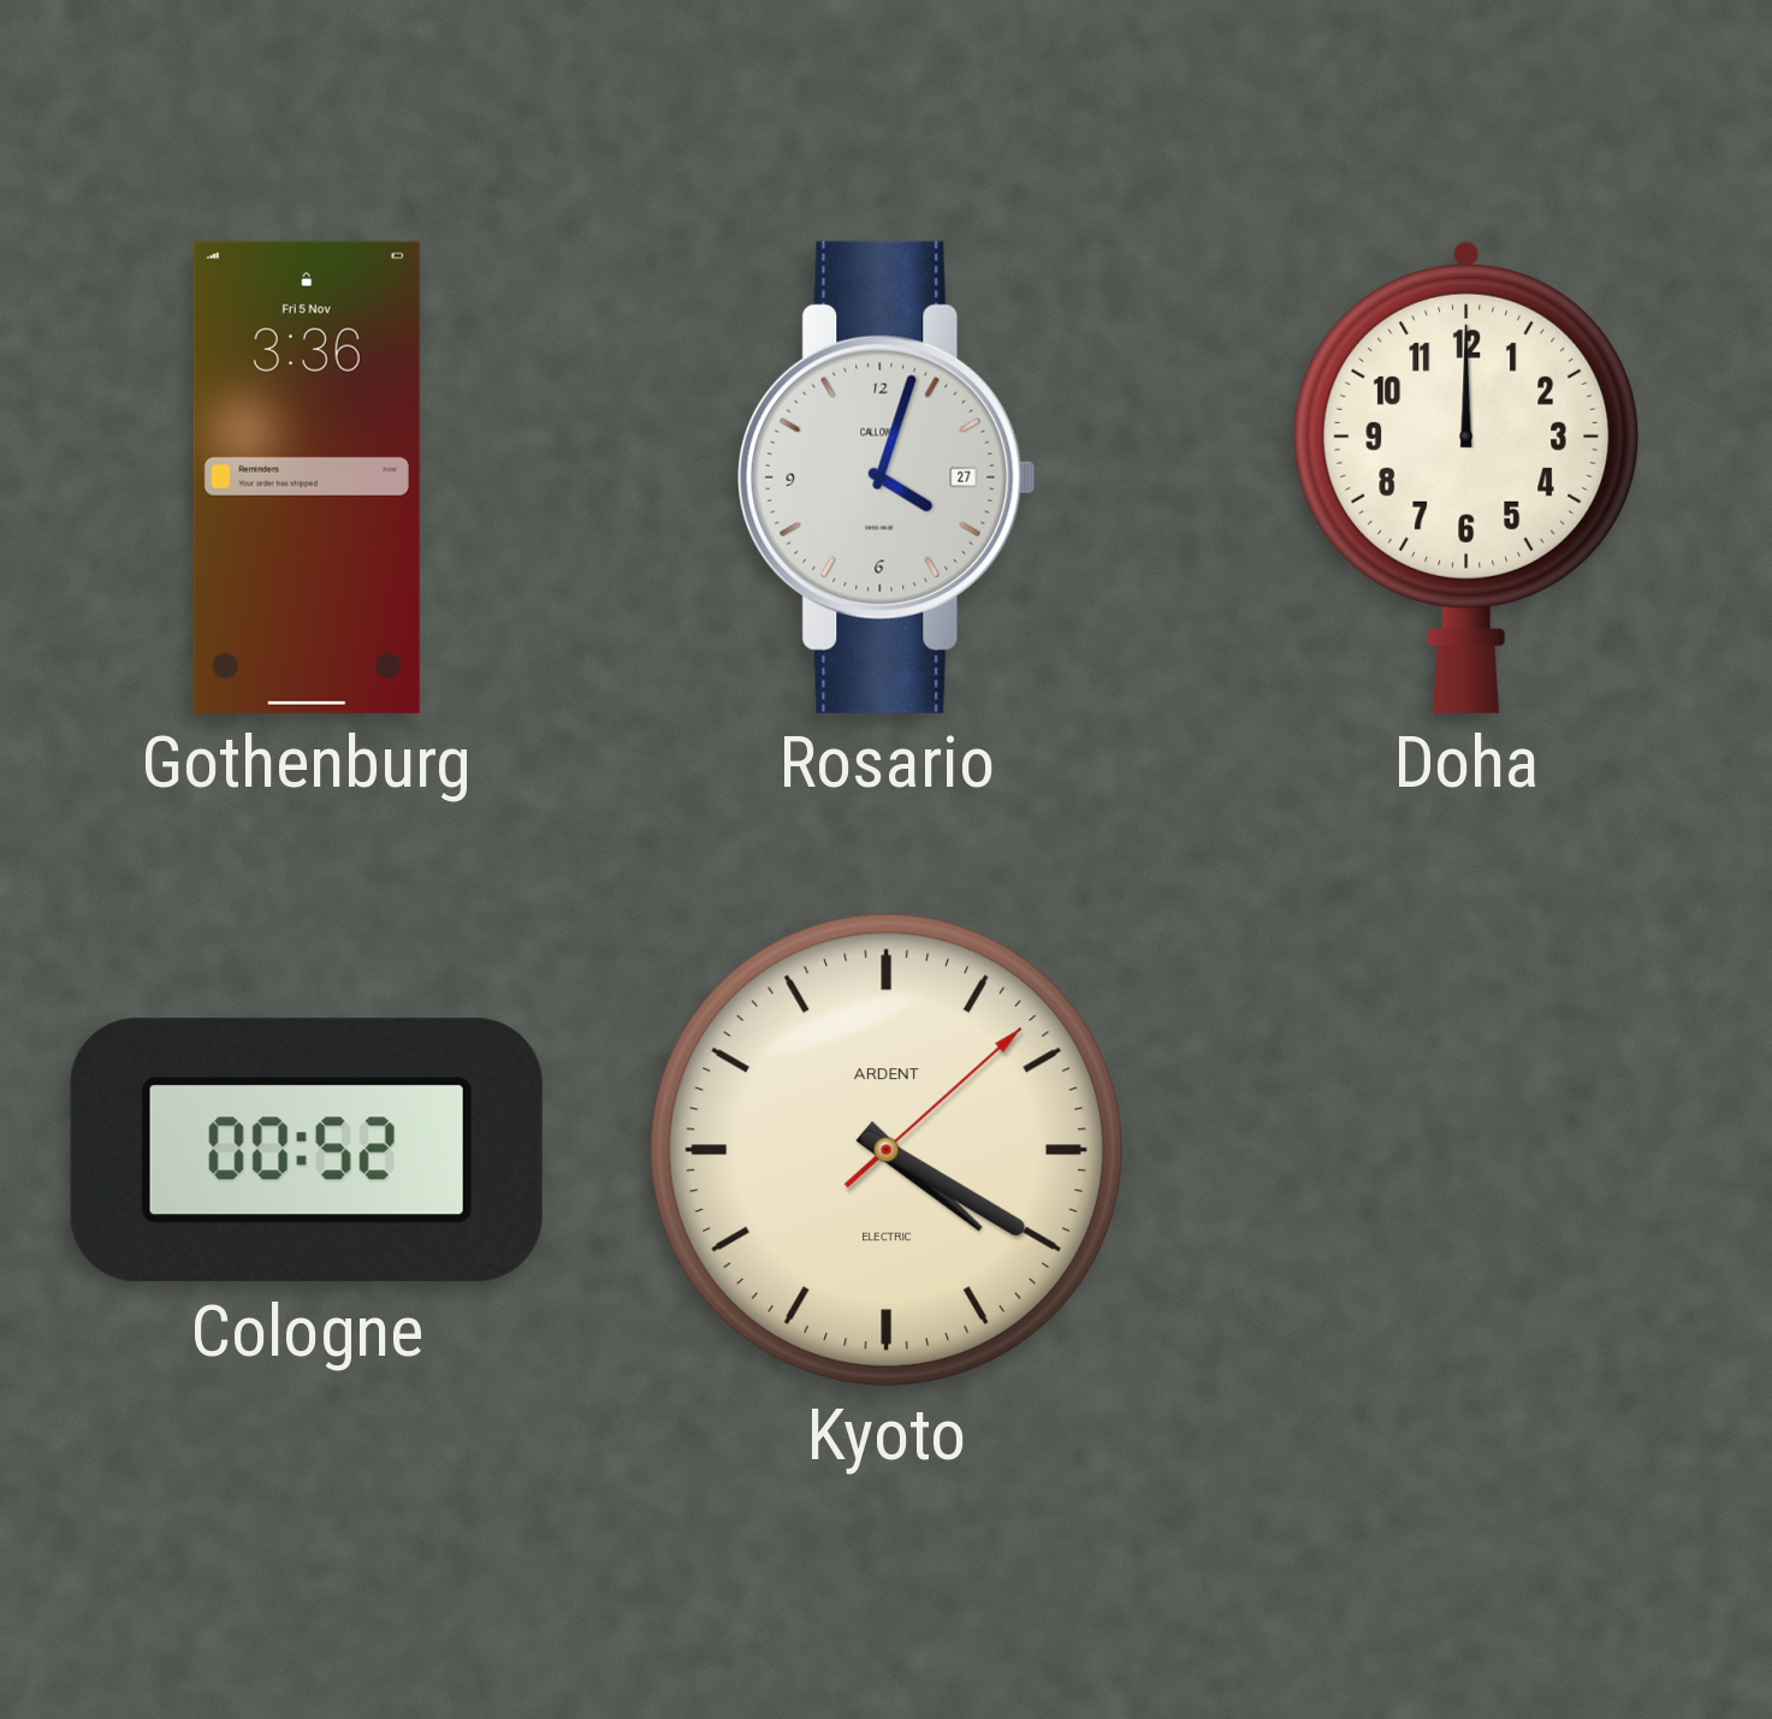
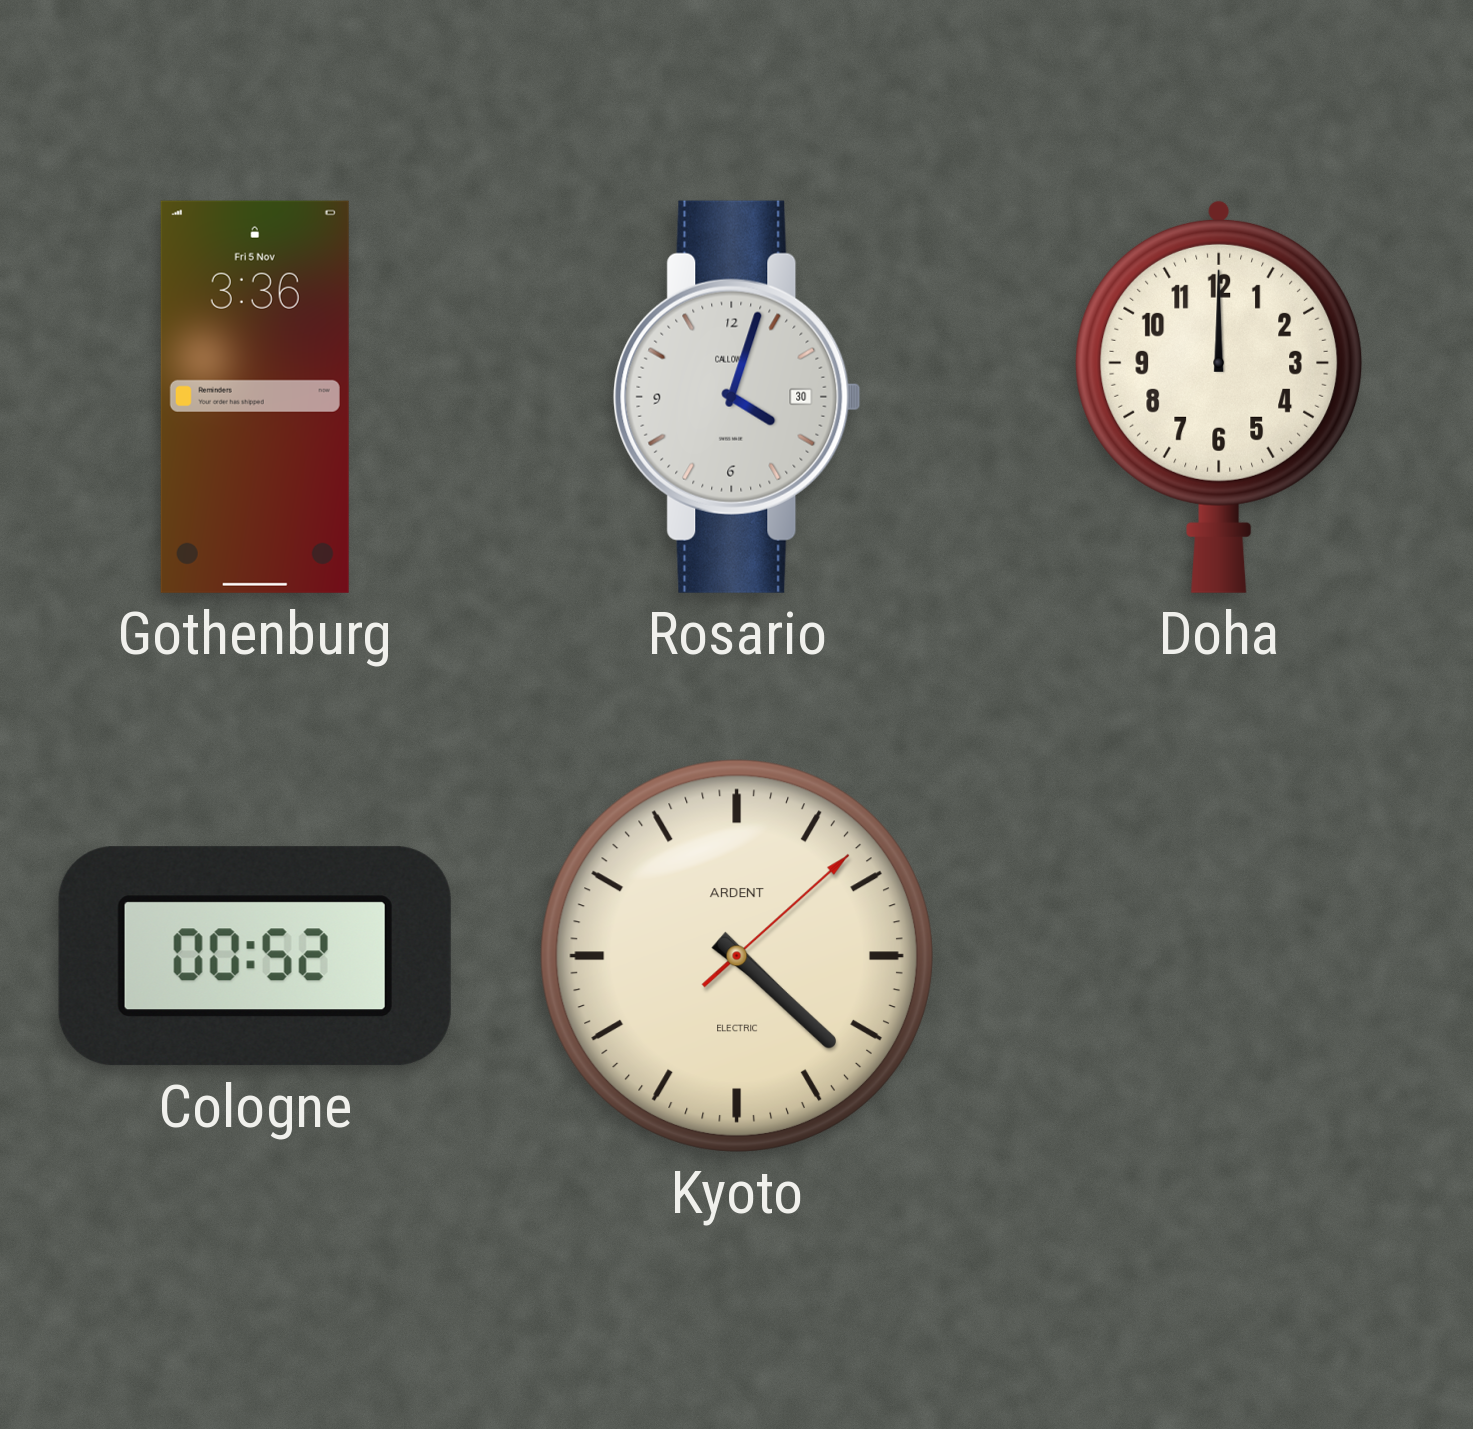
Rosario date: 27 -> 30 (737, 397)
Kyoto: 4:20 -> 4:22 (737, 956)
